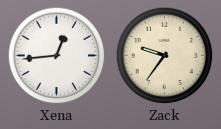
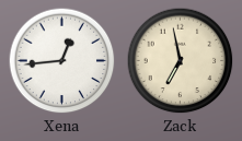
Zack: 9:36 -> 6:58 (181, 61)
